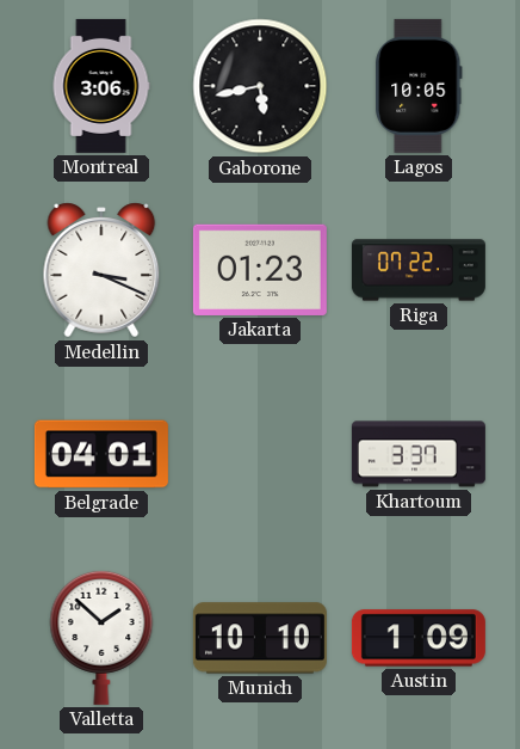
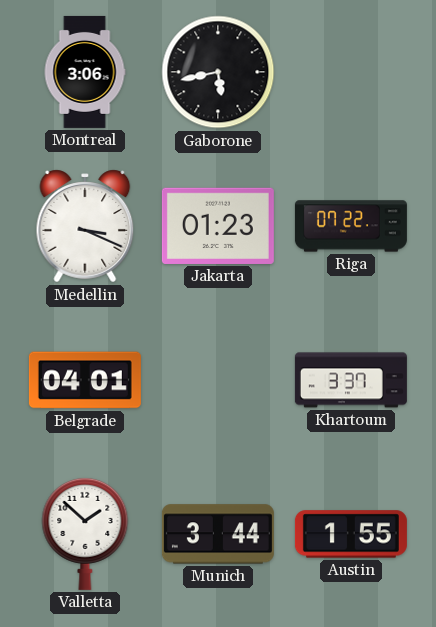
Lagos: 10:05 -> none (419, 86)
Munich: 10:10 -> 3:44 (218, 534)
Austin: 1:09 -> 1:55 (351, 534)
